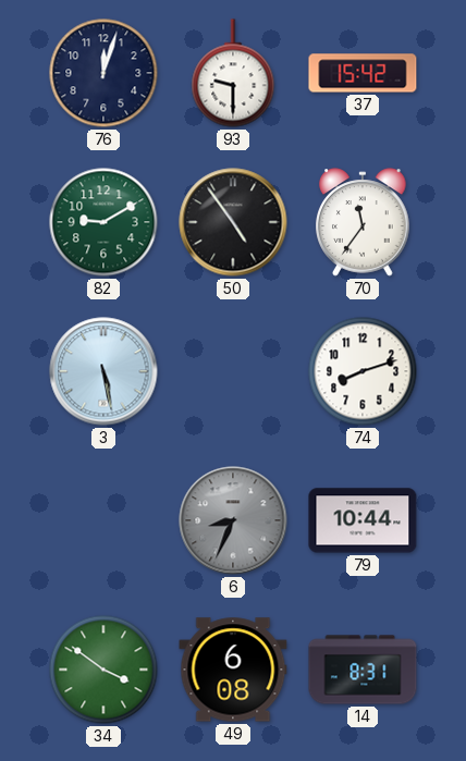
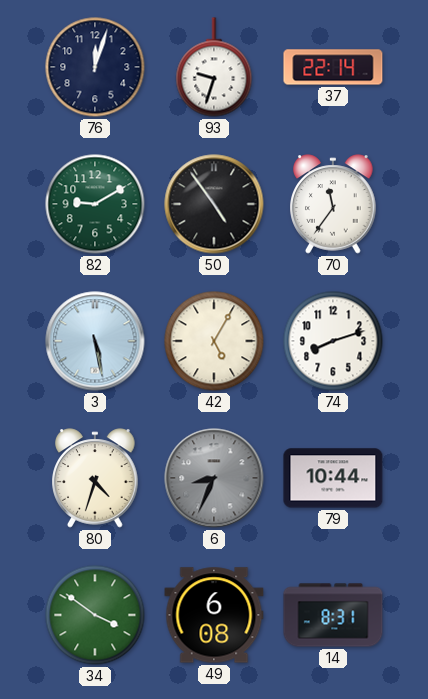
93: 9:30 -> 9:33 (214, 67)
37: 15:42 -> 22:14 (333, 67)
42: none -> 5:05 (214, 341)
80: none -> 4:33 (95, 478)
